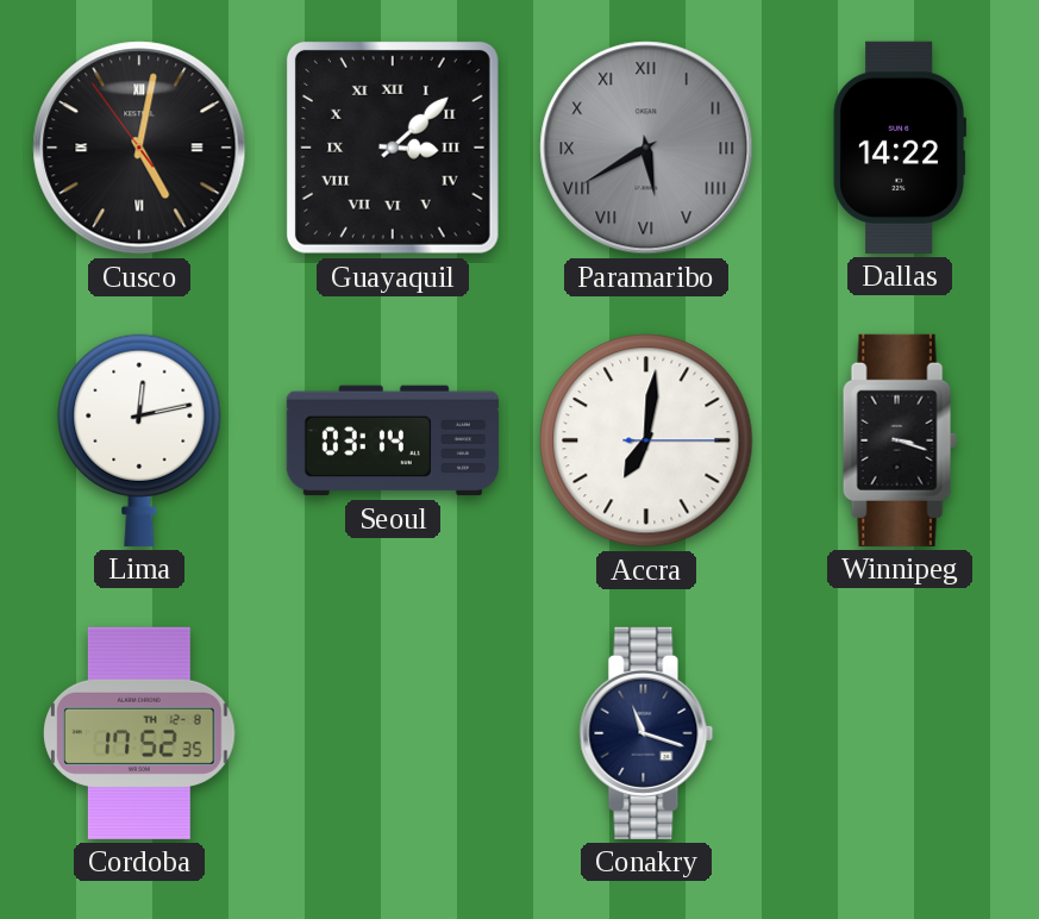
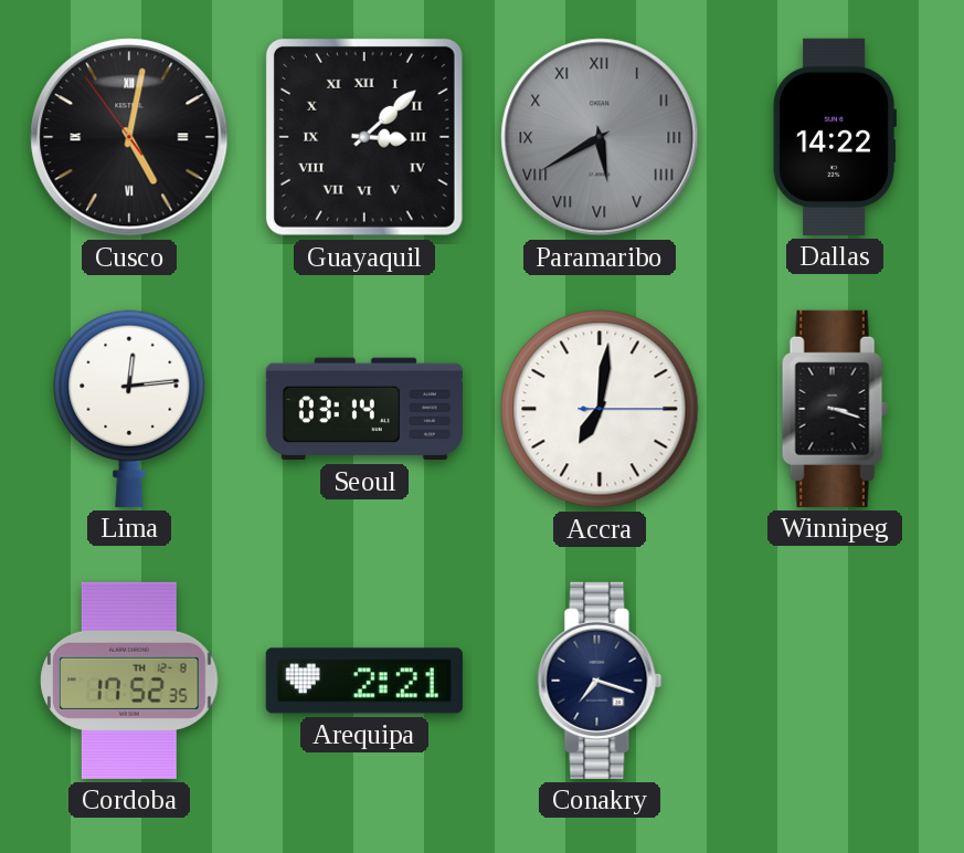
Lima: 12:13 -> 12:14 (129, 409)
Arequipa: none -> 2:21 (364, 681)
Conakry: 11:18 -> 7:18 (600, 681)
